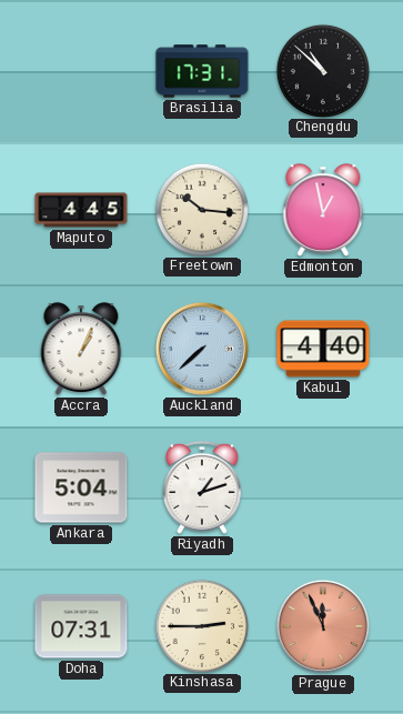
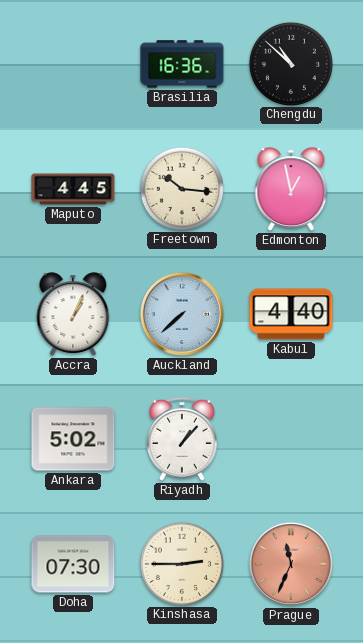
Brasilia: 17:31 -> 16:36 (182, 64)
Ankara: 5:04 -> 5:02 (73, 439)
Riyadh: 1:12 -> 1:07 (183, 439)
Doha: 07:31 -> 07:30 (73, 564)
Prague: 11:56 -> 11:34 (291, 564)
